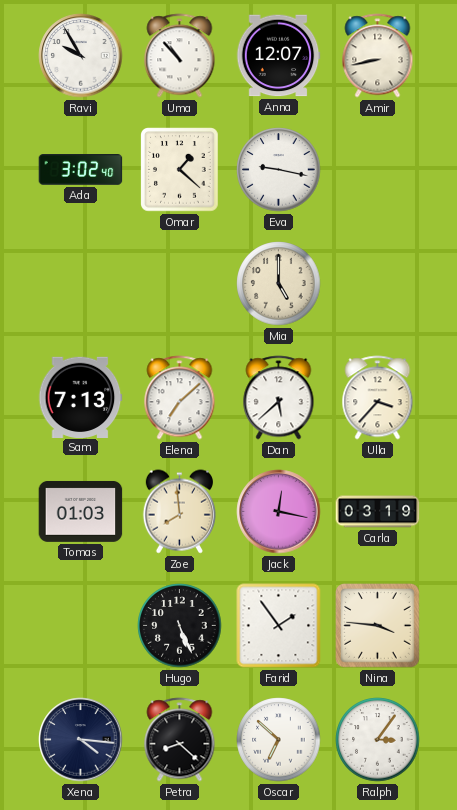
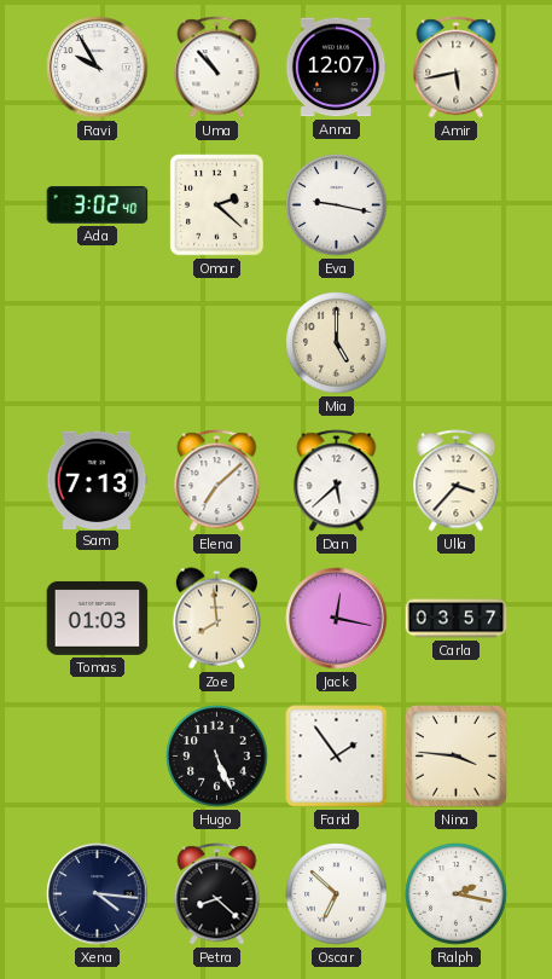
Amir: 8:43 -> 5:43 (457, 68)
Omar: 1:22 -> 2:22 (217, 205)
Carla: 03:19 -> 03:57 (457, 619)
Ralph: 3:06 -> 2:17 (457, 894)
